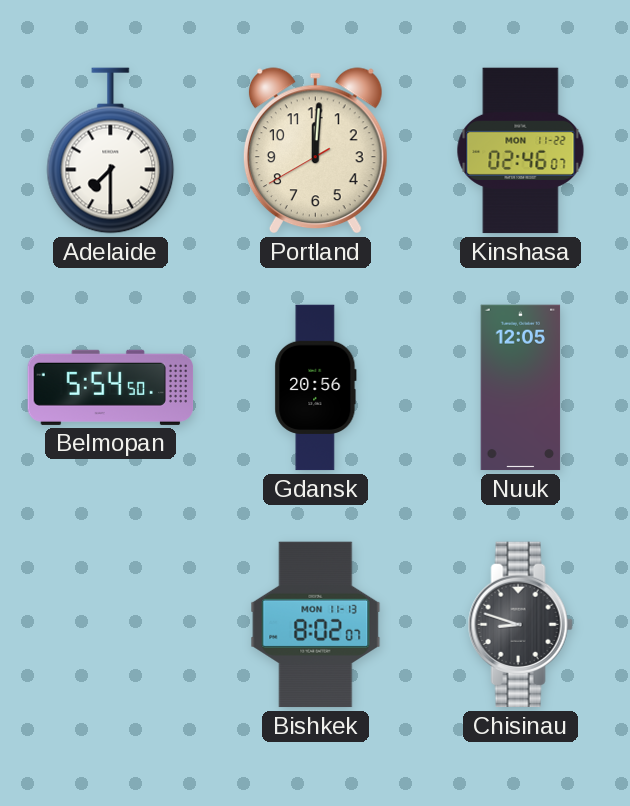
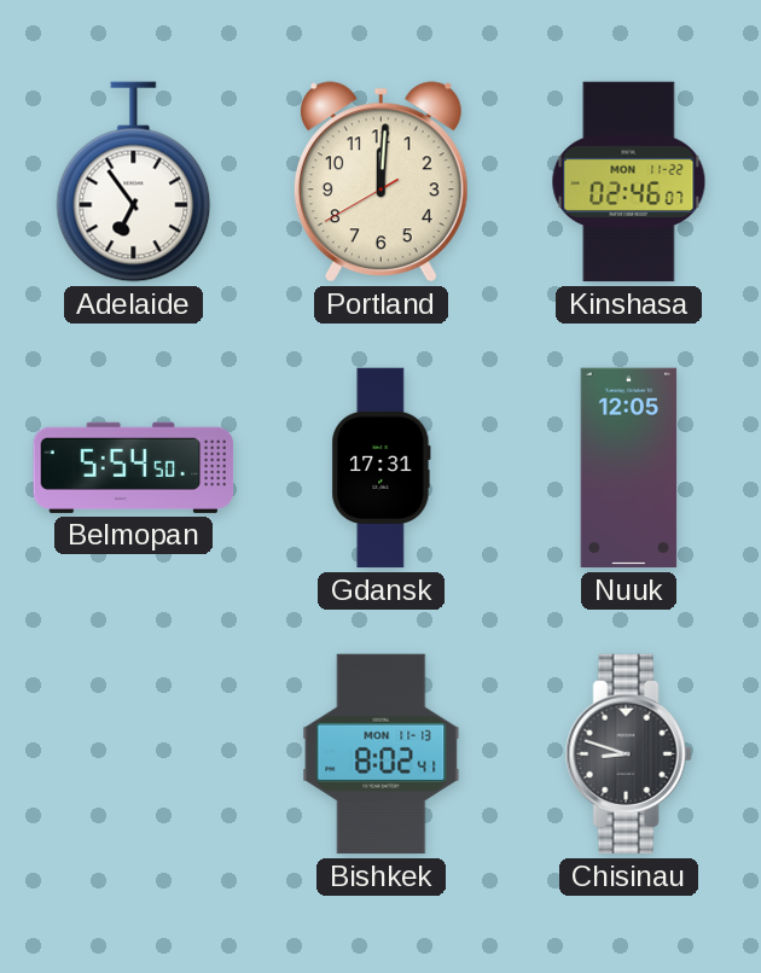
Adelaide: 7:30 -> 6:54 (134, 182)
Gdansk: 20:56 -> 17:31 (382, 468)
Bishkek: 8:02:07 -> 8:02:41 (382, 754)
